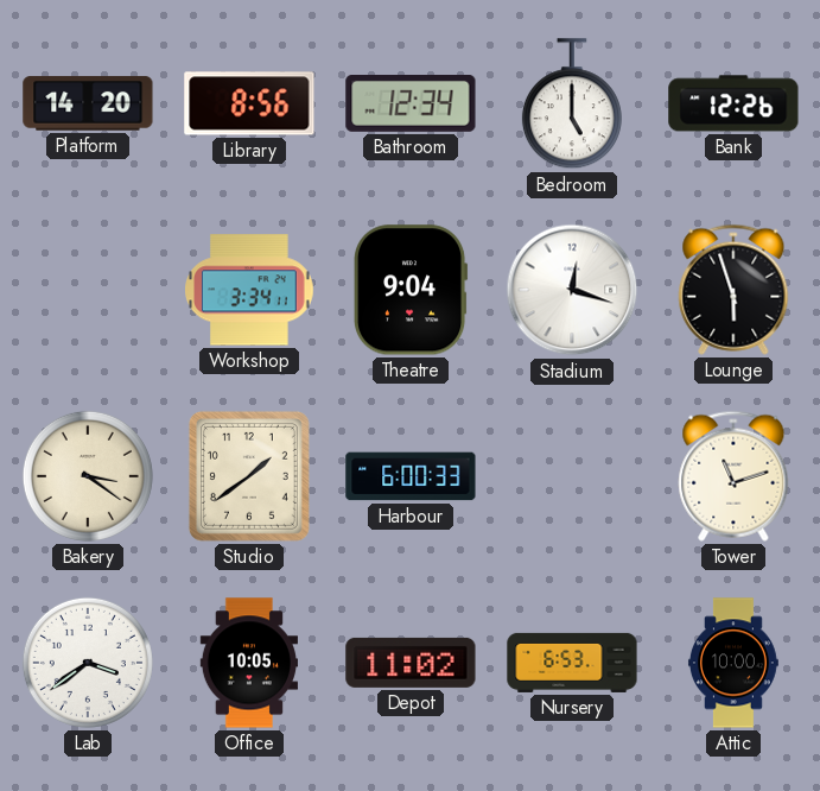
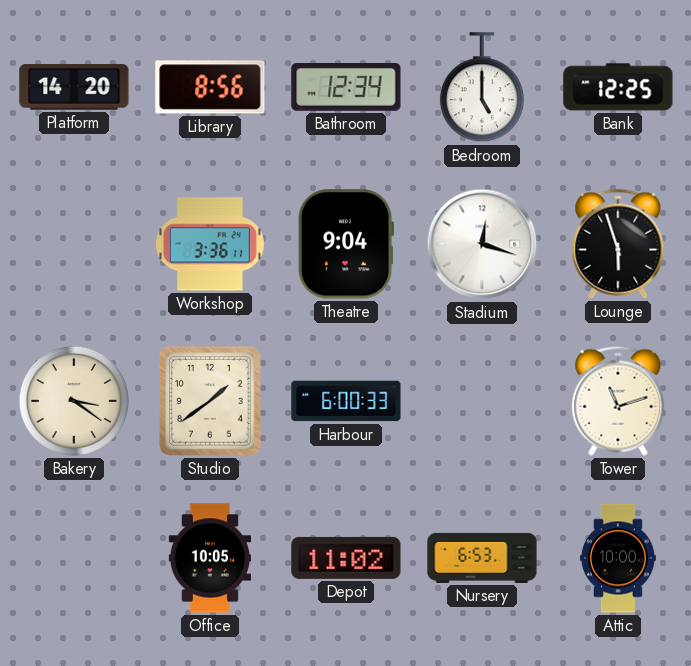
Bank: 12:26 -> 12:25 (618, 87)
Workshop: 3:34 -> 3:36 (210, 244)
Lab: 3:39 -> none (88, 663)
